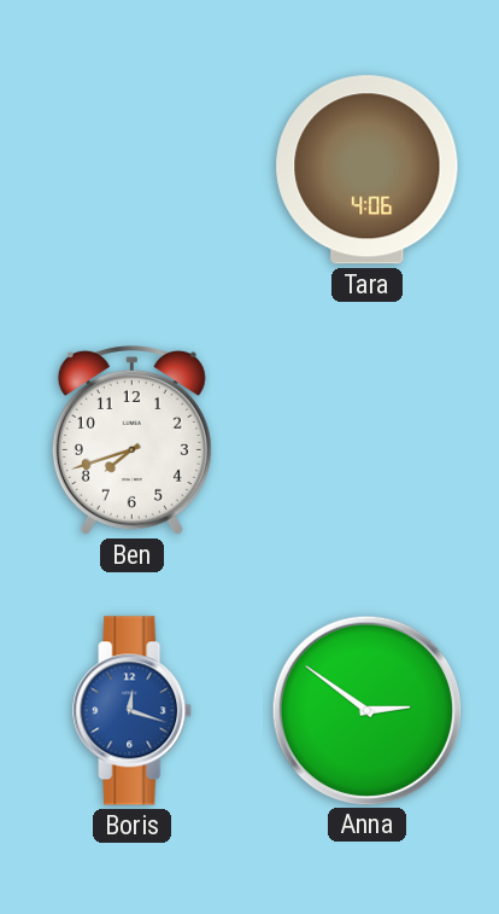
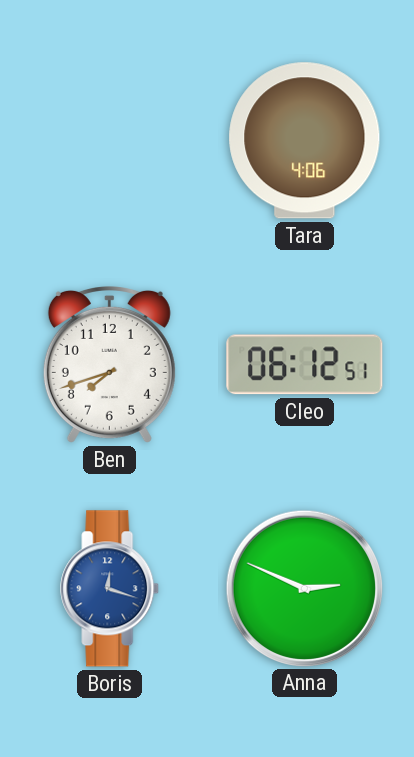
Cleo: none -> 06:12 (305, 365)
Anna: 2:51 -> 2:49 (304, 588)
